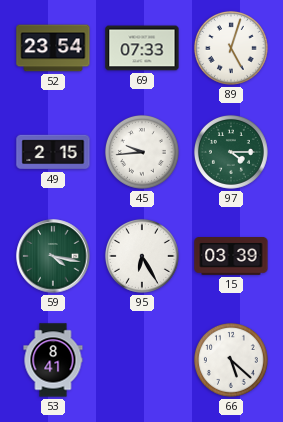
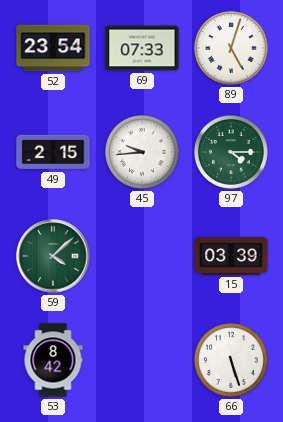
59: 4:17 -> 4:08 (53, 256)
95: 6:25 -> none (142, 256)
53: 8:41 -> 8:42 (53, 360)
66: 5:22 -> 5:27 (231, 360)
